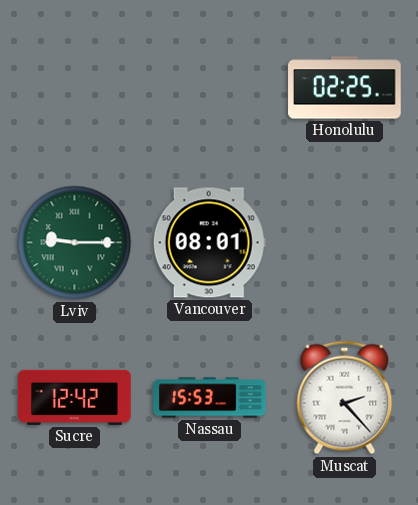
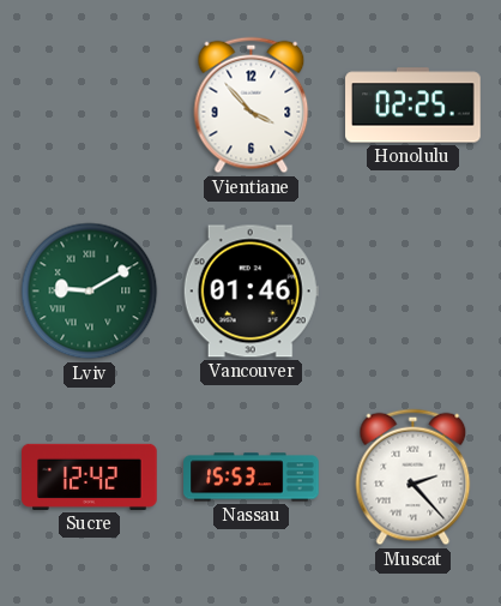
Vientiane: none -> 3:53 (252, 106)
Lviv: 9:15 -> 9:10 (90, 292)
Vancouver: 08:01 -> 01:46 (251, 292)
